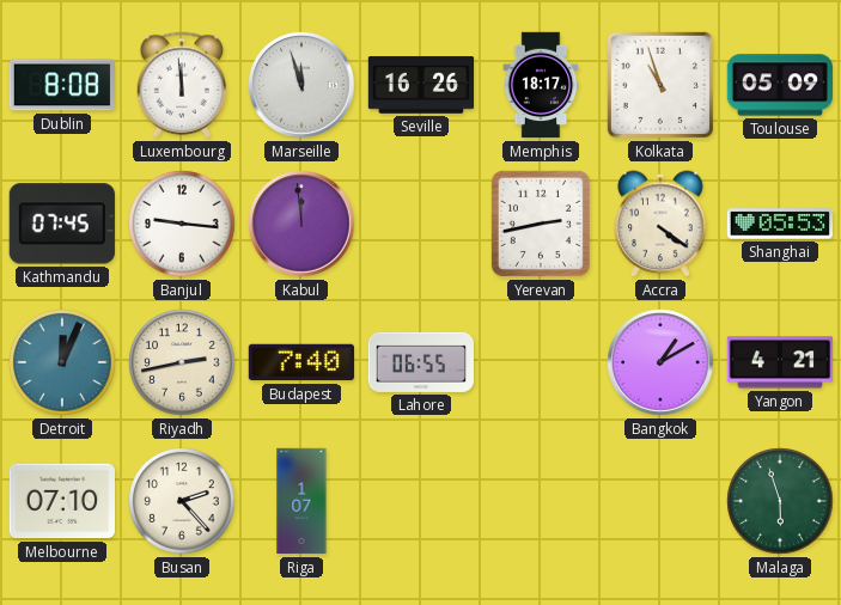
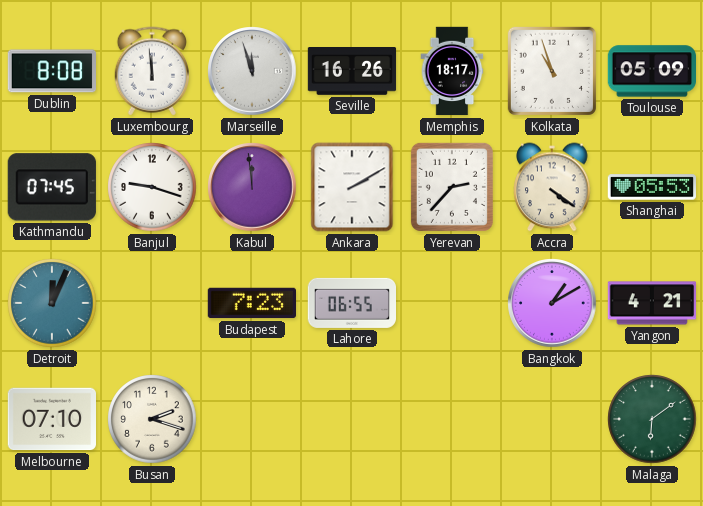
Banjul: 9:16 -> 9:18 (152, 187)
Ankara: none -> 2:10 (352, 187)
Yerevan: 2:43 -> 2:37 (452, 187)
Riyadh: 2:43 -> none (182, 362)
Budapest: 7:40 -> 7:23 (251, 303)
Busan: 2:23 -> 2:18 (152, 419)
Riga: 1:07 -> none (301, 501)
Malaga: 5:57 -> 6:09 (652, 419)
